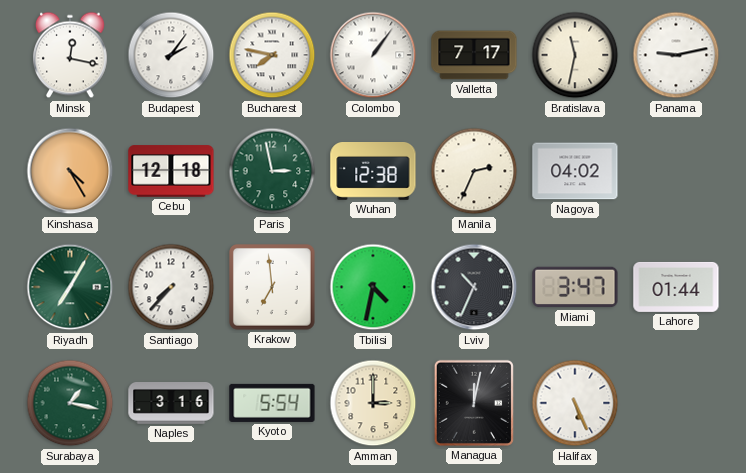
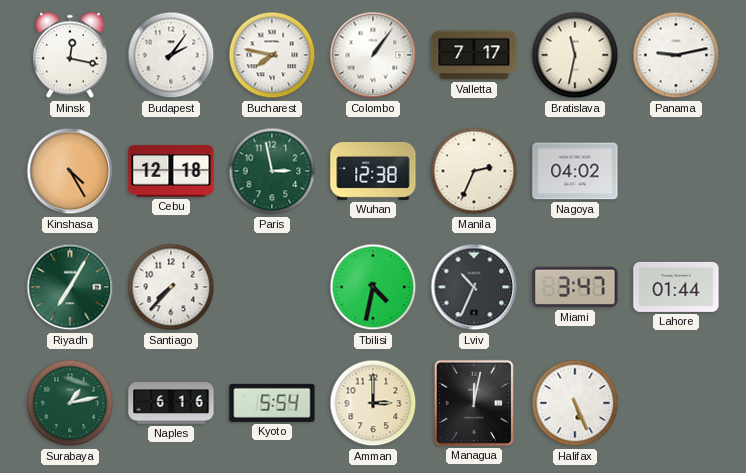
Krakow: 6:59 -> none (273, 288)
Surabaya: 1:17 -> 1:13 (70, 403)
Naples: 3:16 -> 6:16 (171, 404)
